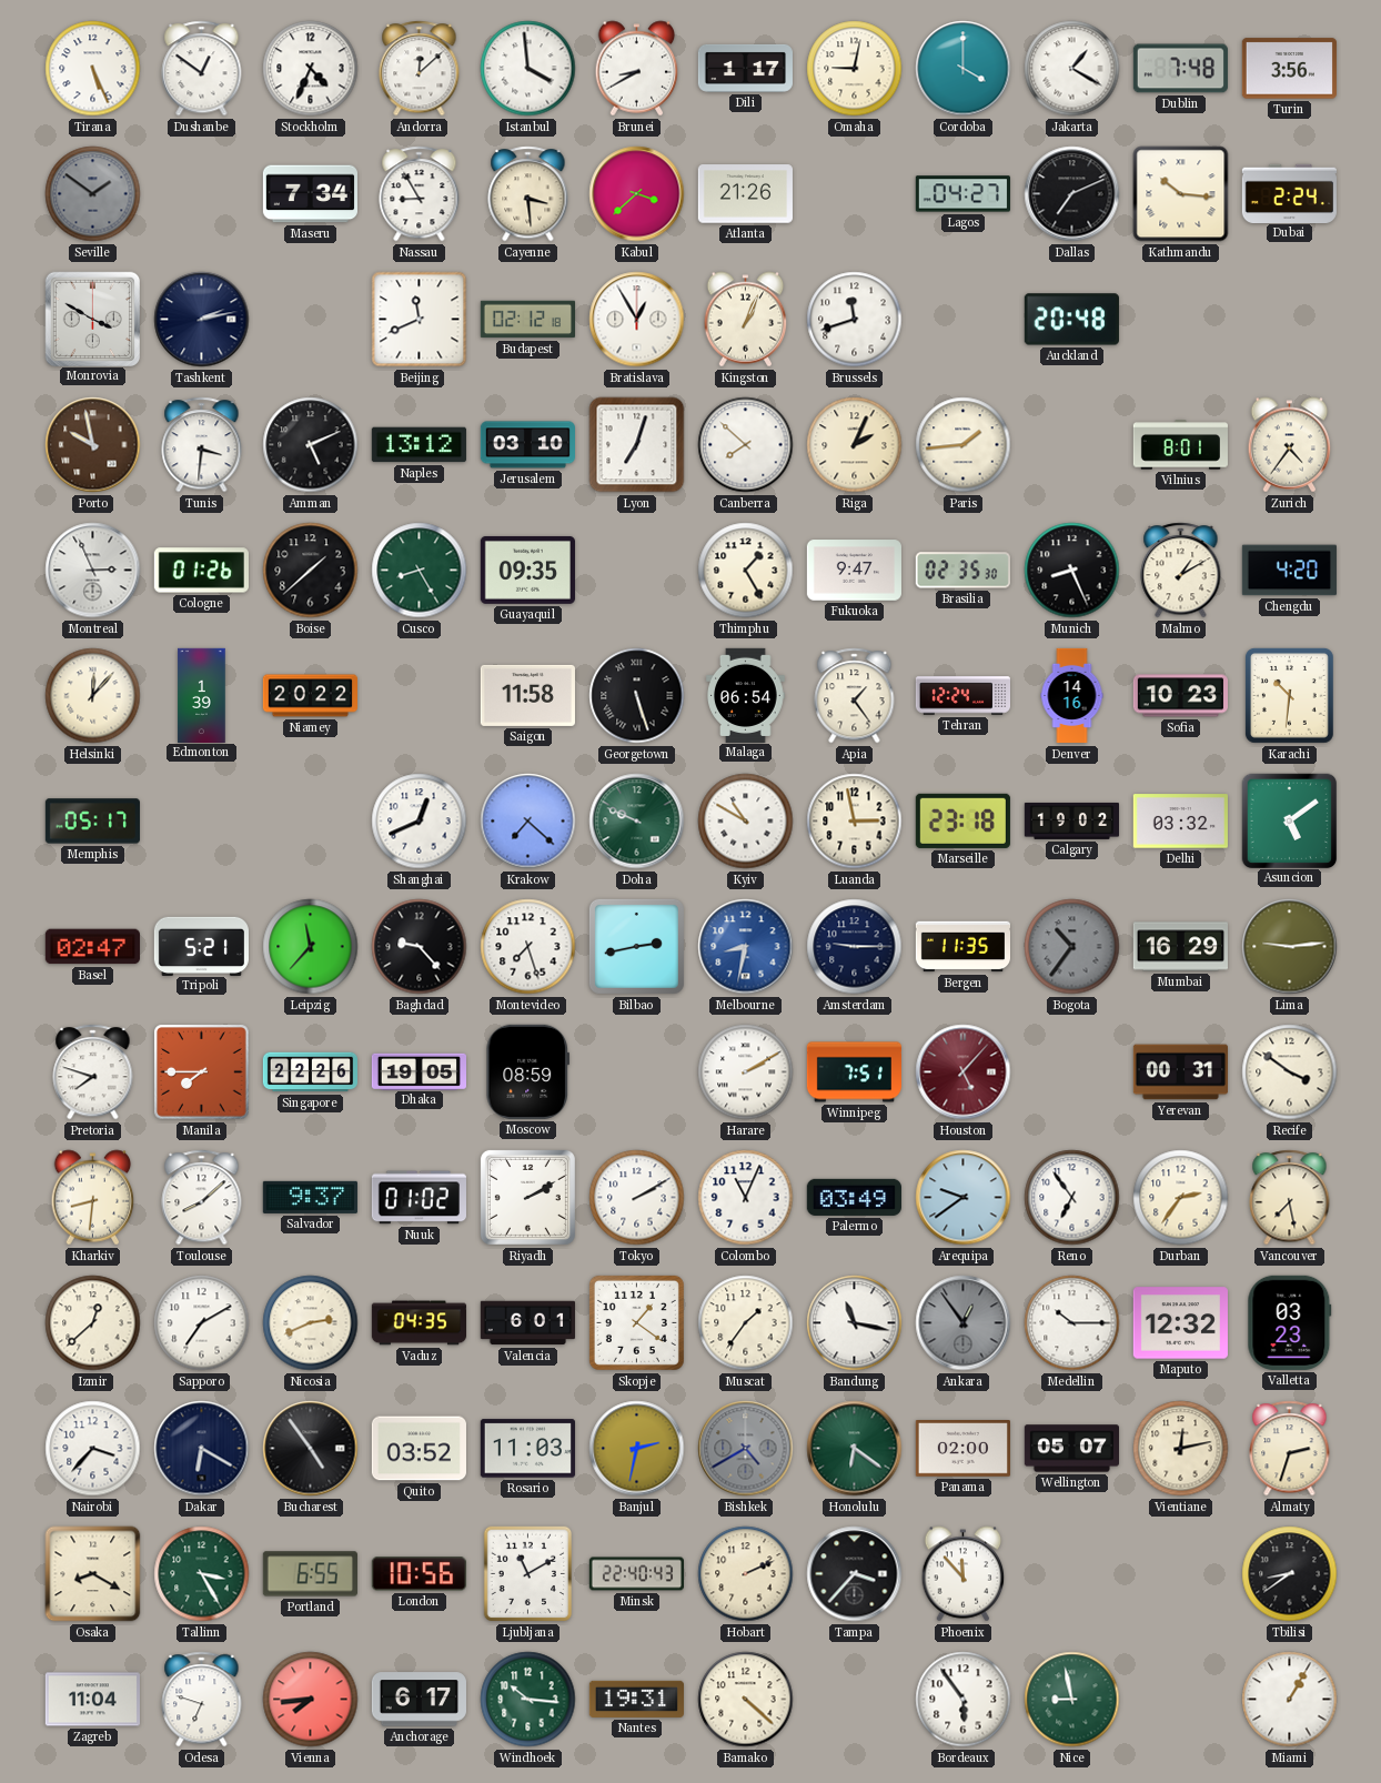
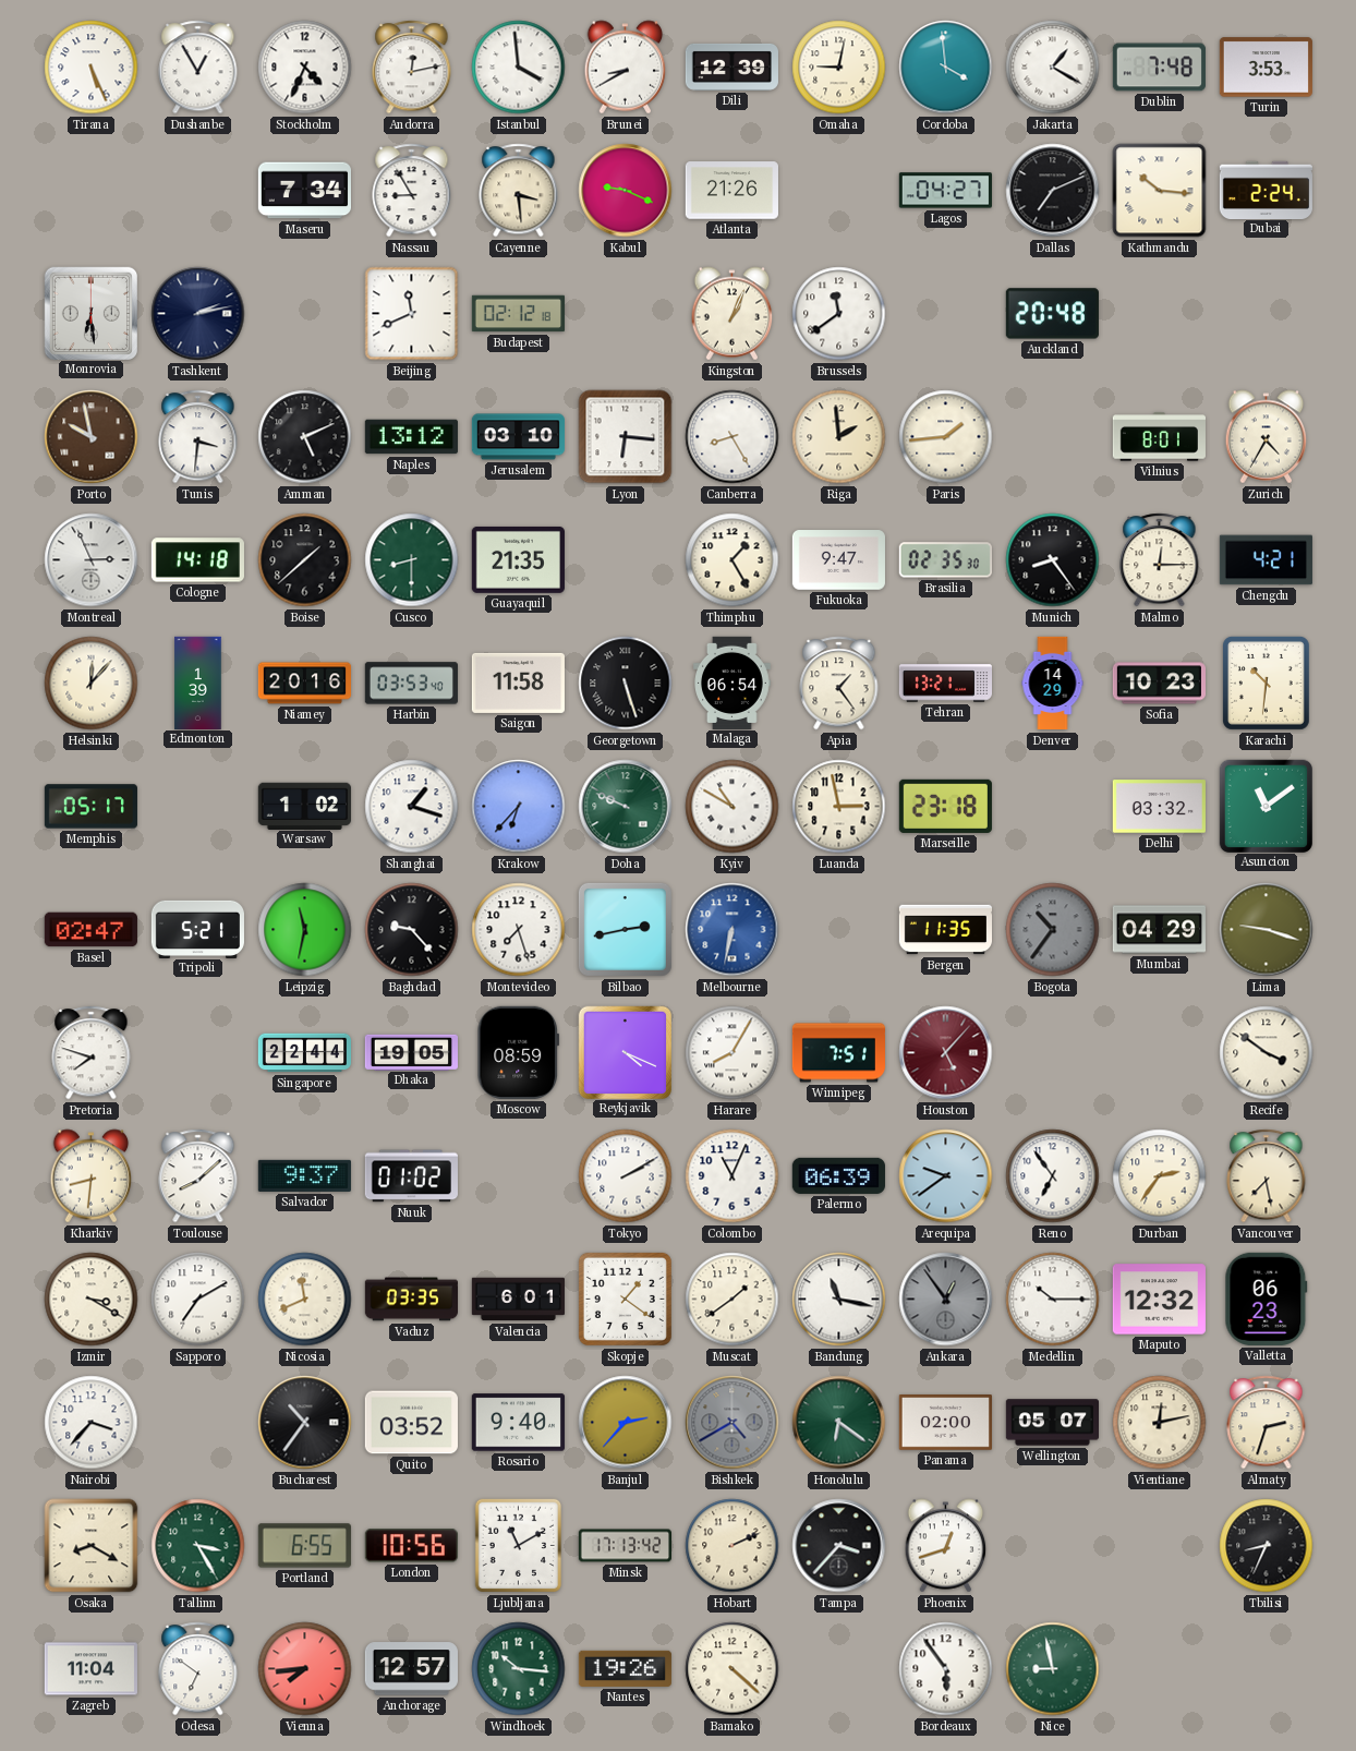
Dushanbe: 12:51 -> 12:55 (198, 68)
Andorra: 12:08 -> 12:13 (412, 68)
Dili: 1:17 -> 12:39 (731, 67)
Cordoba: 4:00 -> 3:59 (946, 68)
Turin: 3:56 -> 3:53 (1266, 68)
Seville: 1:51 -> none (93, 194)
Kabul: 3:38 -> 9:19 (626, 191)
Monrovia: 3:50 -> 6:29 (90, 313)
Bratislava: 12:55 -> none (637, 320)
Brussels: 11:42 -> 11:39 (839, 314)
Lyon: 7:03 -> 6:16 (626, 437)
Canberra: 7:52 -> 8:25 (733, 437)
Riga: 2:04 -> 1:59 (839, 437)
Zurich: 4:36 -> 4:35 (1267, 437)
Cologne: 01:26 -> 14:18 (197, 560)
Cusco: 8:25 -> 8:30 (412, 560)
Guayaquil: 09:35 -> 21:35 (518, 559)
Munich: 8:26 -> 8:24 (1053, 560)
Malmo: 1:10 -> 12:15 (1160, 560)
Chengdu: 4:20 -> 4:21 (1266, 560)
Niamey: 20:22 -> 20:16 (304, 684)
Harbin: none -> 03:53 (411, 684)
Tehran: 12:24 -> 13:21 (945, 684)
Denver: 14:16 -> 14:29 (1053, 684)
Warsaw: none -> 1:02 (304, 806)
Shanghai: 12:41 -> 1:18 (412, 807)
Krakow: 7:22 -> 6:37 (519, 807)
Calgary: 19:02 -> none (1071, 820)
Asuncion: 5:09 -> 11:09 (1266, 806)
Leipzig: 11:37 -> 11:32 (305, 930)
Melbourne: 8:32 -> 6:32 (733, 930)
Amsterdam: 9:15 -> none (855, 947)
Mumbai: 16:29 -> 04:29 (1159, 930)
Lima: 9:14 -> 9:18 (1267, 930)
Manila: 7:45 -> none (202, 1072)
Singapore: 22:26 -> 22:44 (304, 1053)
Reykjavik: none -> 4:19 (625, 1052)
Harare: 2:10 -> 8:05 (733, 1053)
Yerevan: 00:31 -> none (1180, 1072)
Riyadh: 2:10 -> none (527, 1197)
Palermo: 03:49 -> 06:39 (838, 1175)
Izmir: 12:38 -> 3:20 (92, 1300)
Nicosia: 2:41 -> 11:41 (305, 1300)
Vaduz: 04:35 -> 03:35 (411, 1300)
Muscat: 1:36 -> 1:39 (733, 1300)
Valletta: 03:23 -> 06:23 (1267, 1299)
Dakar: 6:20 -> none (202, 1449)
Bucharest: 4:54 -> 10:36 (305, 1423)
Rosario: 11:03 -> 9:40 (518, 1423)
Banjul: 2:32 -> 2:37 (626, 1423)
Minsk: 22:40 -> 17:13 (625, 1546)
Phoenix: 11:53 -> 12:42 (946, 1546)
Tbilisi: 8:39 -> 8:34 (1267, 1546)
Odesa: 6:48 -> 6:51 (198, 1669)
Anchorage: 6:17 -> 12:57 (411, 1669)
Nantes: 19:31 -> 19:26 (625, 1668)
Miami: 1:05 -> none (1290, 1700)
